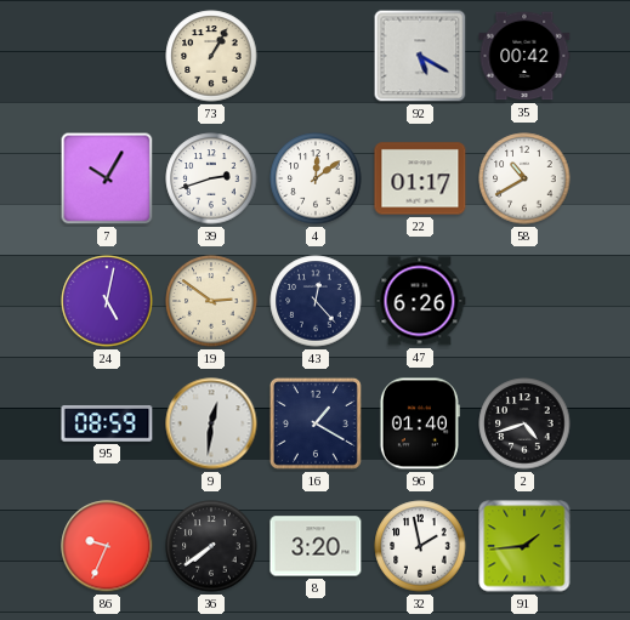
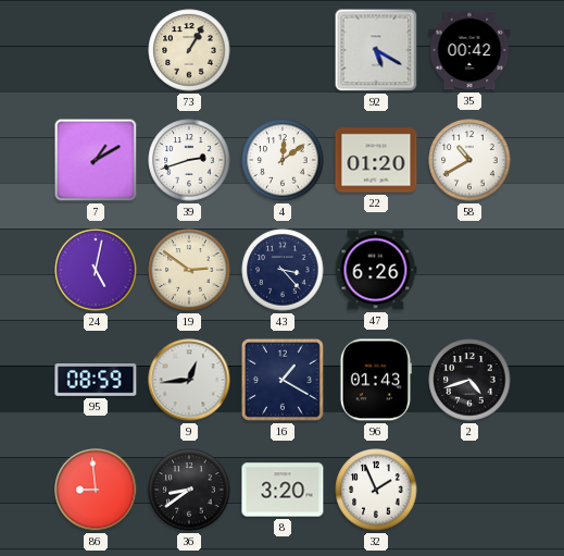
7: 10:05 -> 1:10 (96, 160)
22: 01:17 -> 01:20 (376, 160)
43: 12:23 -> 3:23 (283, 270)
9: 12:31 -> 12:44 (189, 380)
96: 01:40 -> 01:43 (376, 380)
86: 9:34 -> 8:59 (96, 490)
36: 7:39 -> 8:39 (189, 490)
32: 1:58 -> 1:56 (376, 490)
91: 1:44 -> none (524, 546)
